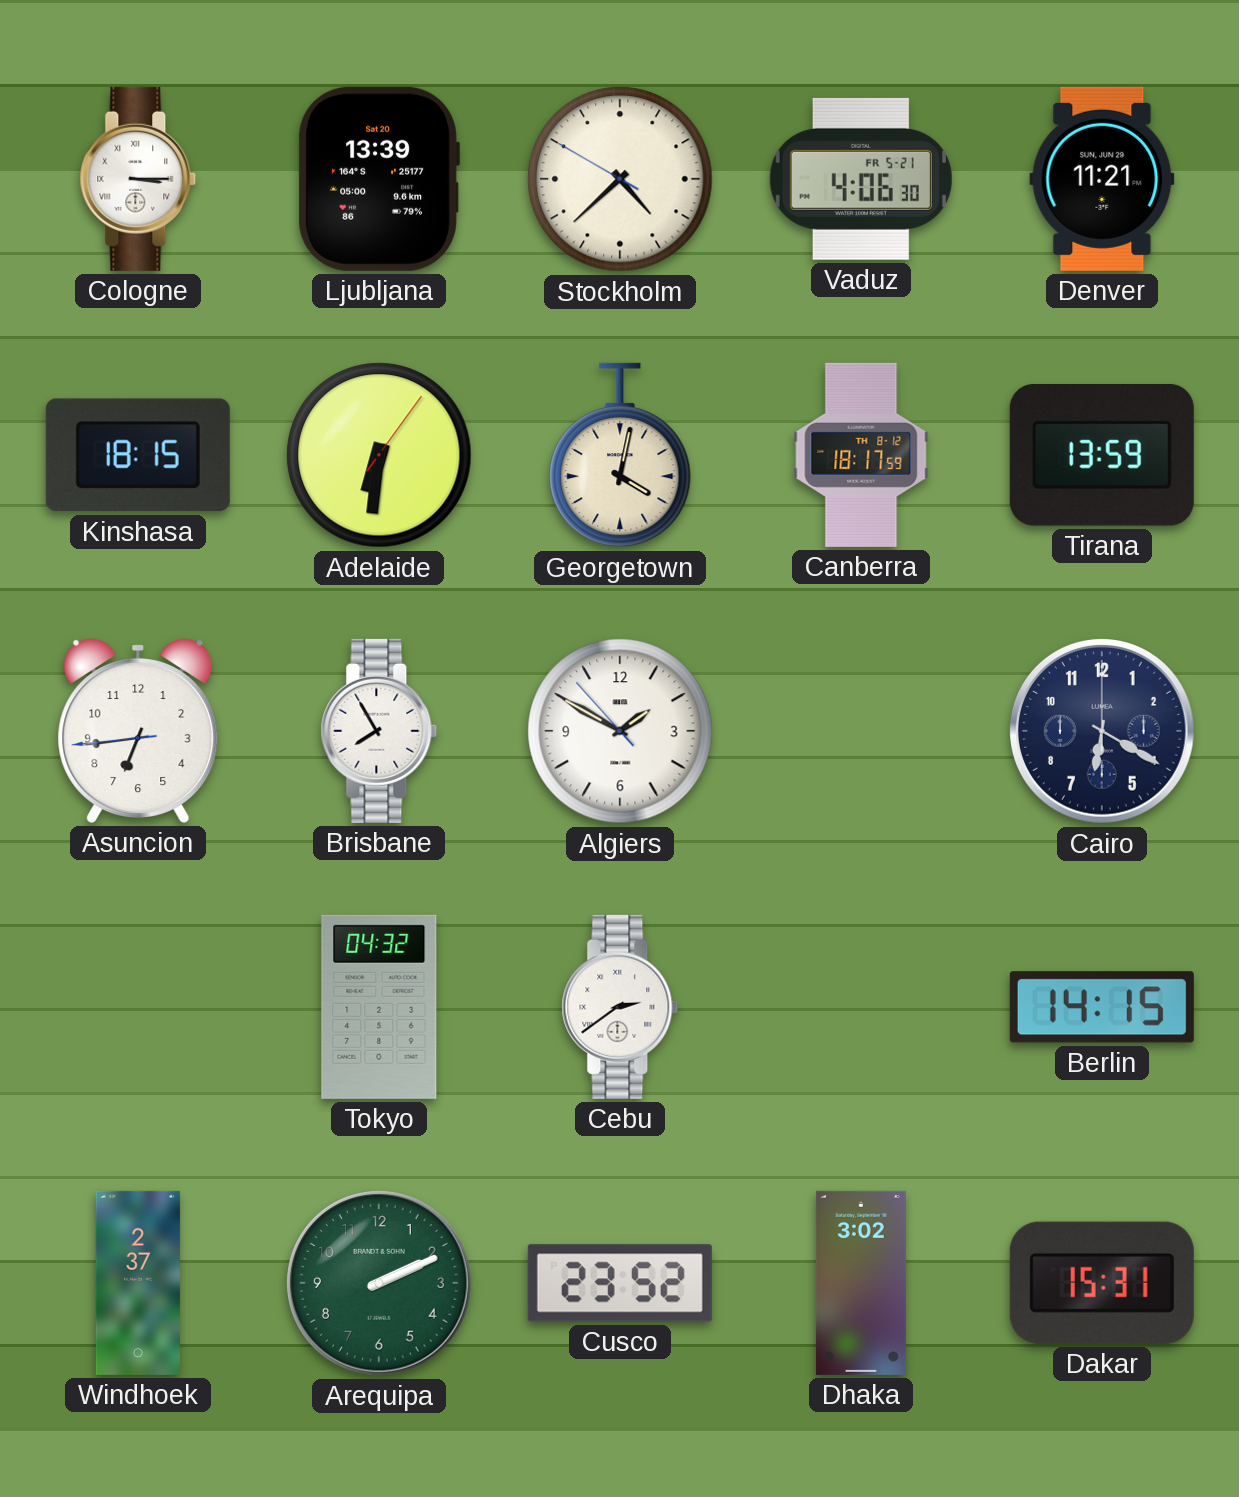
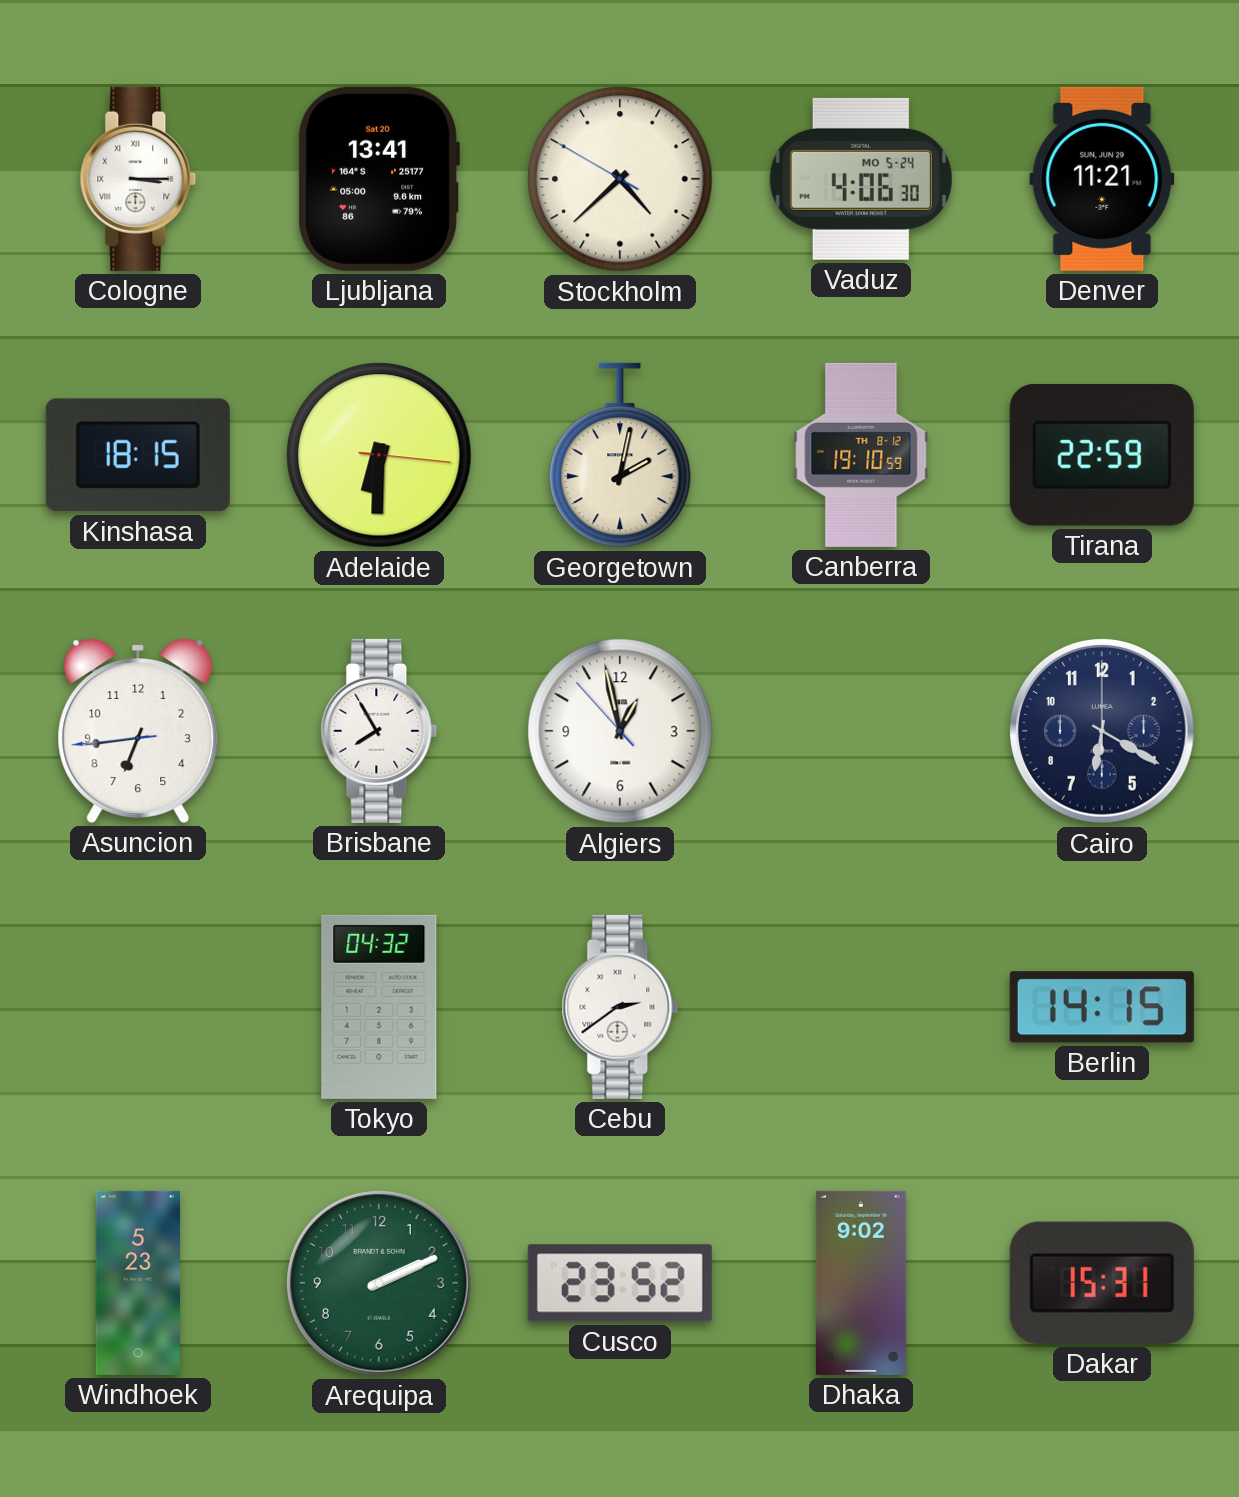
Ljubljana: 13:39 -> 13:41 (379, 179)
Vaduz date: FR 5-21 -> MO 5-24 (861, 179)
Adelaide: 6:31 -> 6:30 (379, 455)
Georgetown: 4:02 -> 2:02 (620, 455)
Canberra: 18:17 -> 19:10 (861, 455)
Tirana: 13:59 -> 22:59 (1102, 455)
Algiers: 1:49 -> 12:57 (620, 731)
Windhoek: 2:37 -> 5:23 (138, 1283)
Dhaka: 3:02 -> 9:02 (861, 1283)
